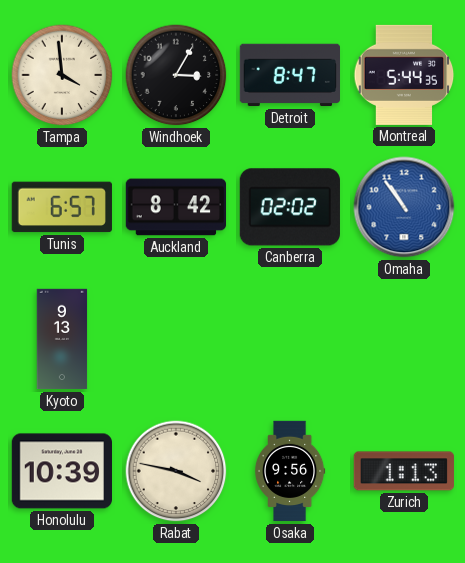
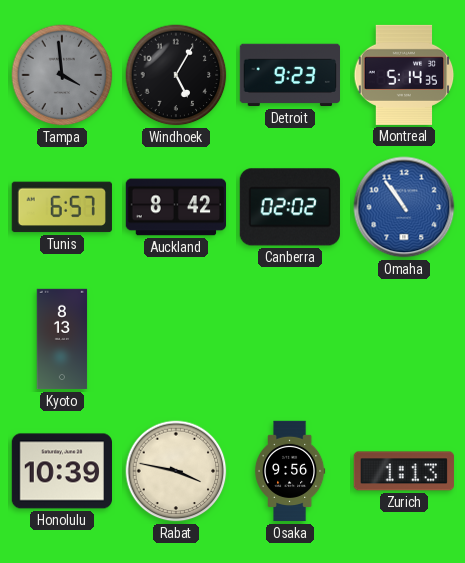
Tampa dial: cream -> grey (62, 75)
Windhoek: 3:05 -> 5:05 (176, 75)
Detroit: 8:47 -> 9:23 (289, 75)
Montreal: 5:44 -> 5:14 (404, 75)
Kyoto: 9:13 -> 8:13 (62, 339)
